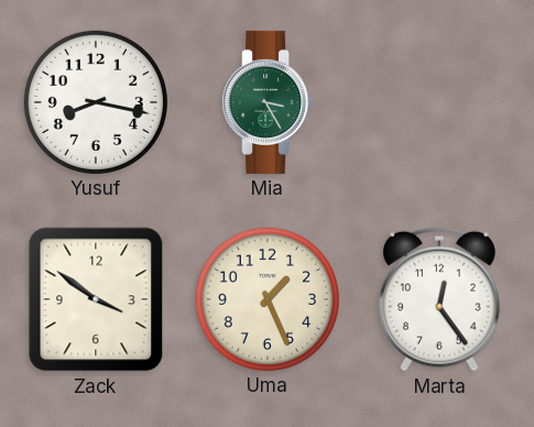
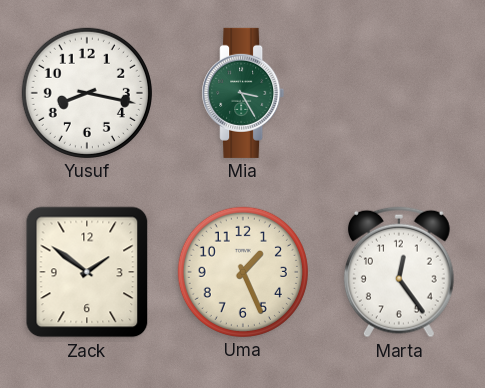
Zack: 3:51 -> 1:51 (87, 272)
